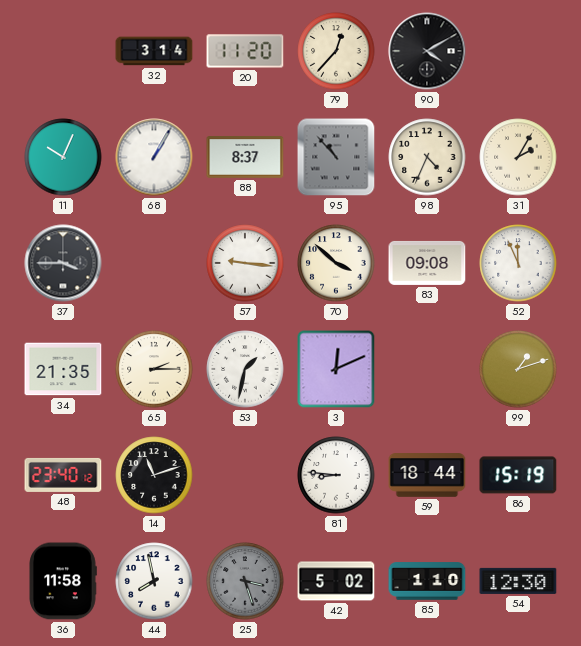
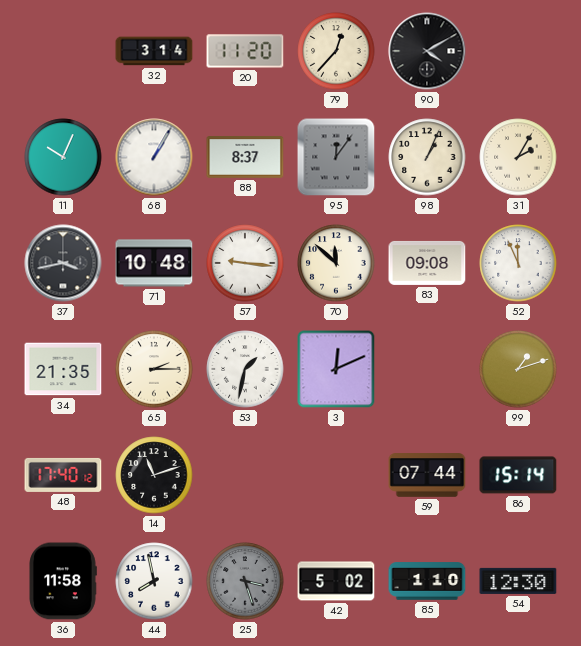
95: 10:53 -> 12:06 (336, 157)
98: 4:34 -> 1:04 (427, 157)
37: 3:45 -> 3:43 (63, 263)
71: none -> 10:48 (154, 263)
70: 3:52 -> 11:52 (336, 263)
48: 23:40 -> 17:40 (63, 475)
81: 8:46 -> none (336, 475)
59: 18:44 -> 07:44 (427, 475)
86: 15:19 -> 15:14 (518, 475)
